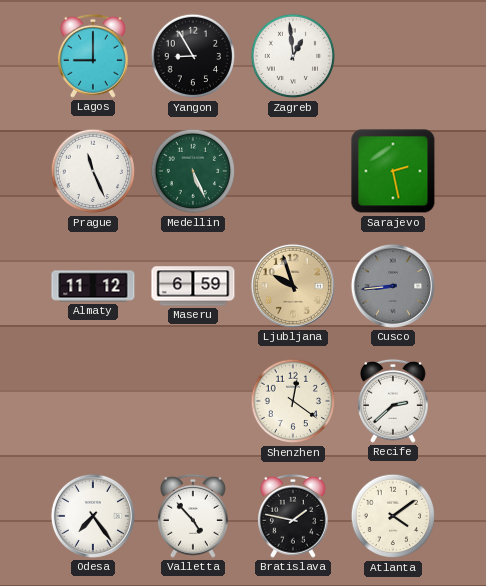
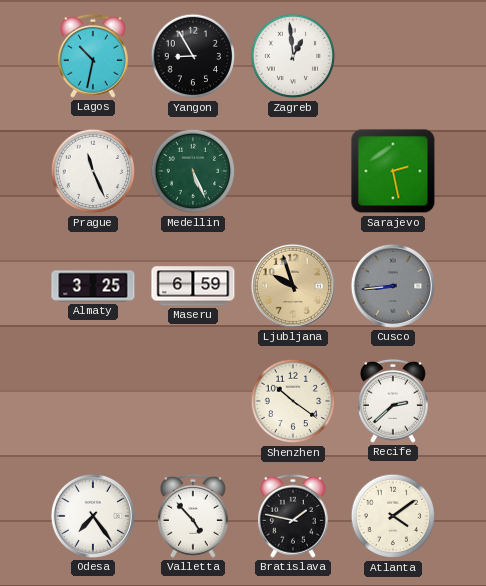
Lagos: 9:00 -> 10:32 (93, 56)
Almaty: 11:12 -> 3:25 (93, 286)
Shenzhen: 12:21 -> 10:21 (292, 401)
